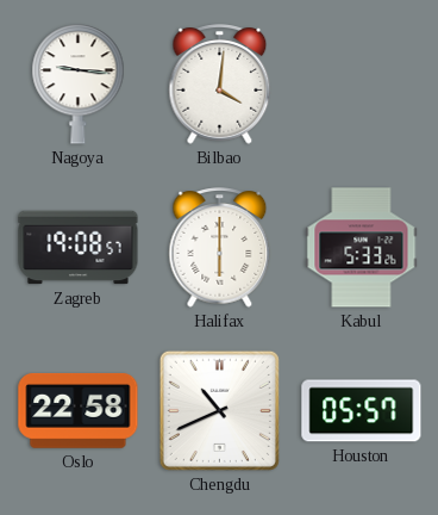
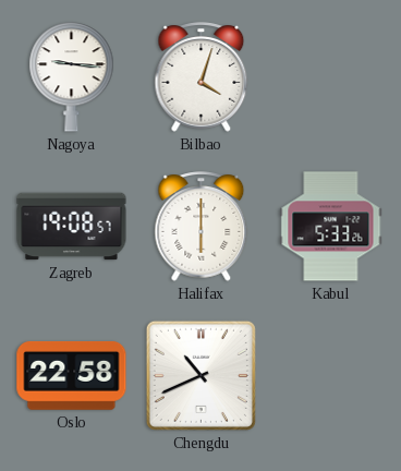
Bilbao: 4:01 -> 4:03 (202, 77)
Houston: 05:57 -> none (362, 411)
